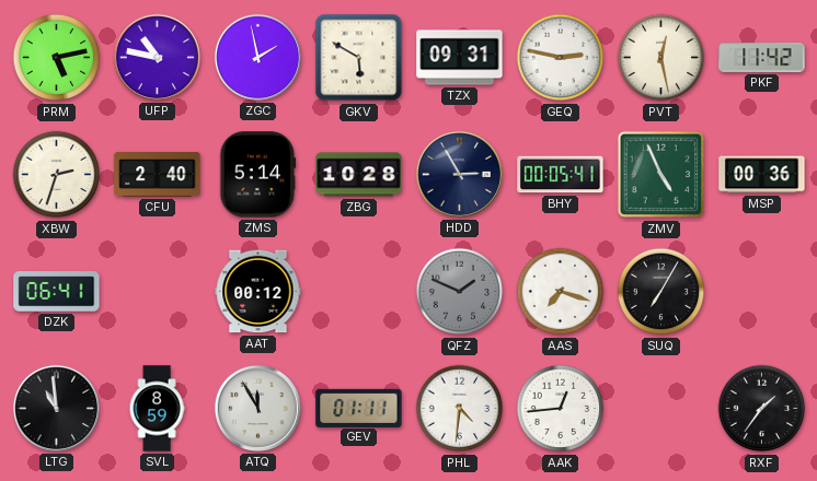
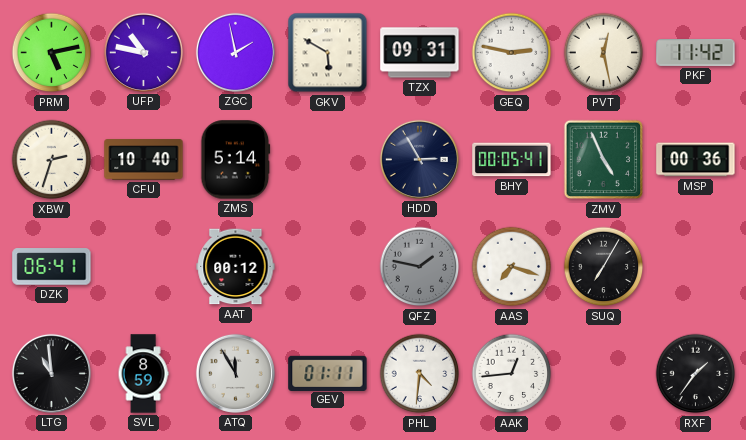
CFU: 2:40 -> 10:40 (144, 160)
ZBG: 10:28 -> none (359, 175)
QFZ: 1:49 -> 1:47 (420, 267)
